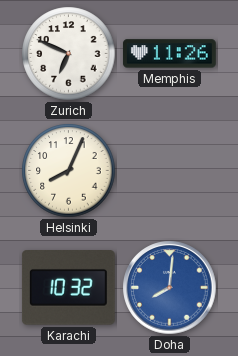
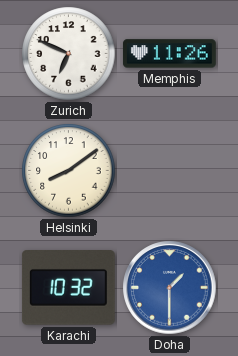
Helsinki: 8:04 -> 8:09 (69, 171)
Doha: 8:01 -> 1:30 (170, 288)
